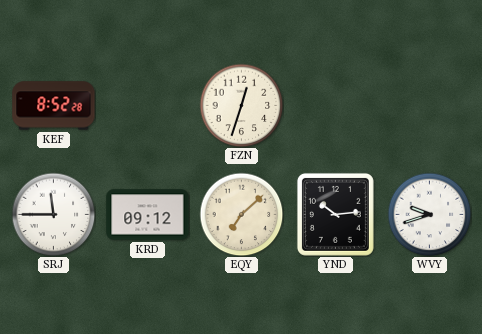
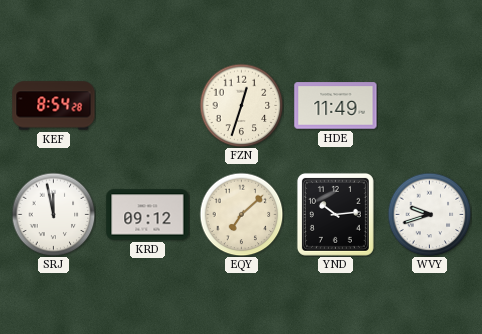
KEF: 8:52 -> 8:54 (54, 106)
HDE: none -> 11:49 (336, 106)
SRJ: 11:45 -> 11:58 (53, 214)
